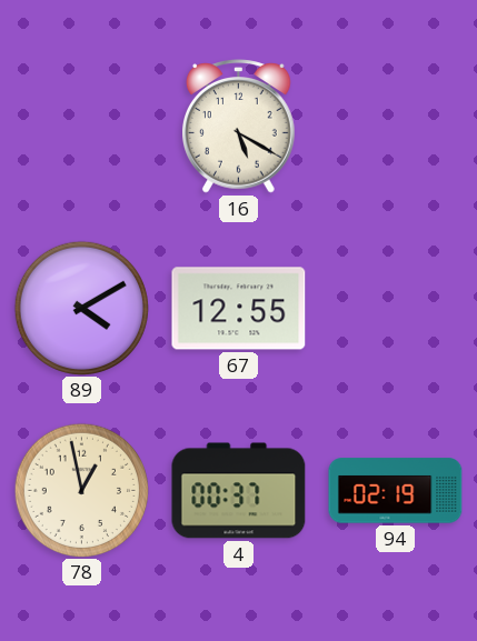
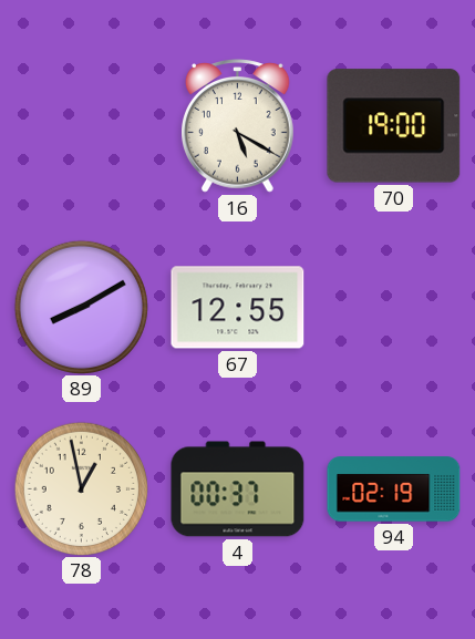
70: none -> 19:00 (394, 126)
89: 4:10 -> 8:10 (81, 307)
